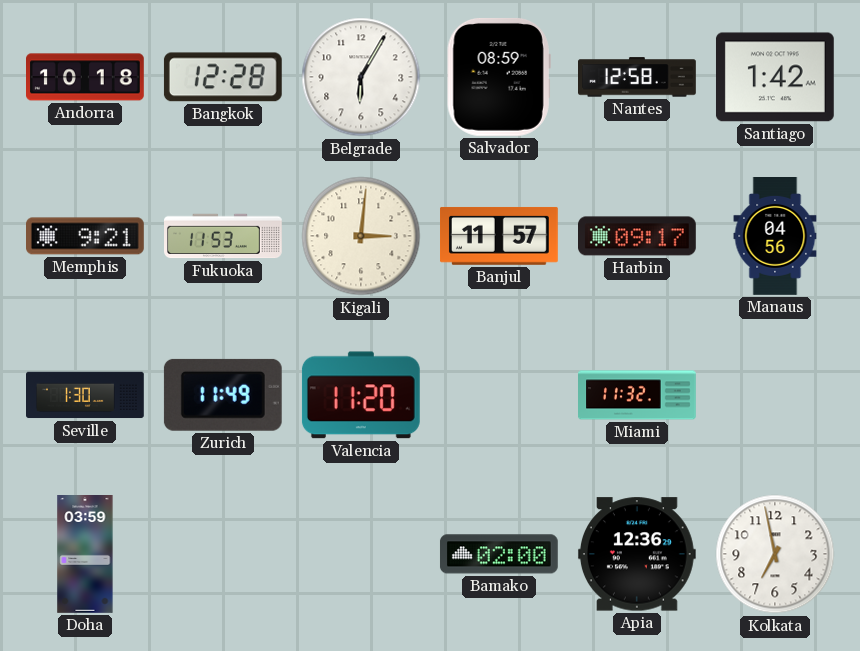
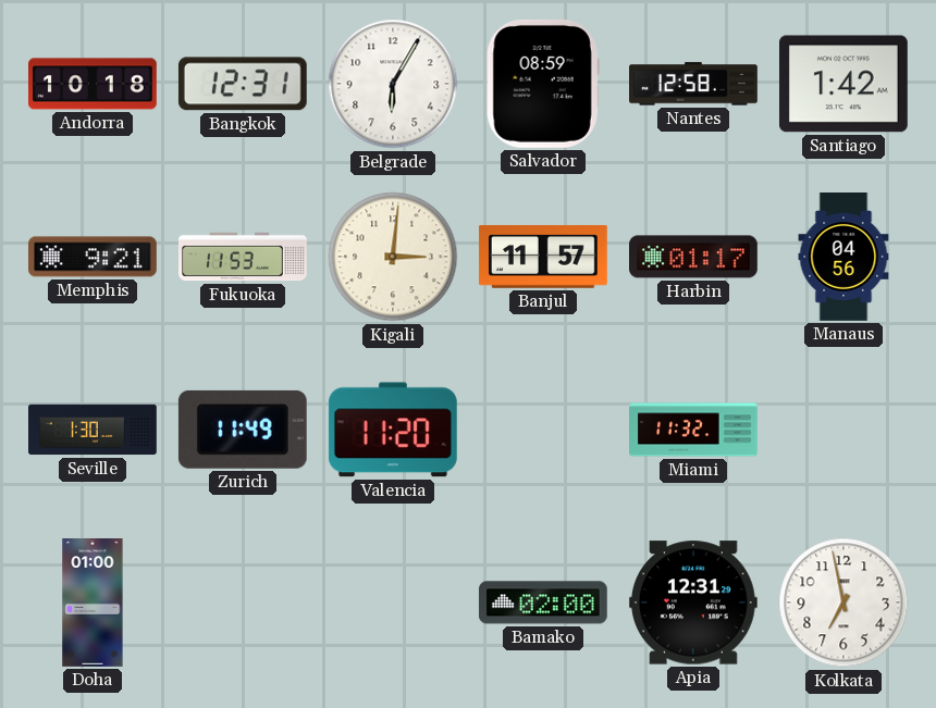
Bangkok: 12:28 -> 12:31 (243, 84)
Harbin: 09:17 -> 01:17 (694, 257)
Doha: 03:59 -> 01:00 (93, 604)
Apia: 12:36 -> 12:31 (693, 603)
